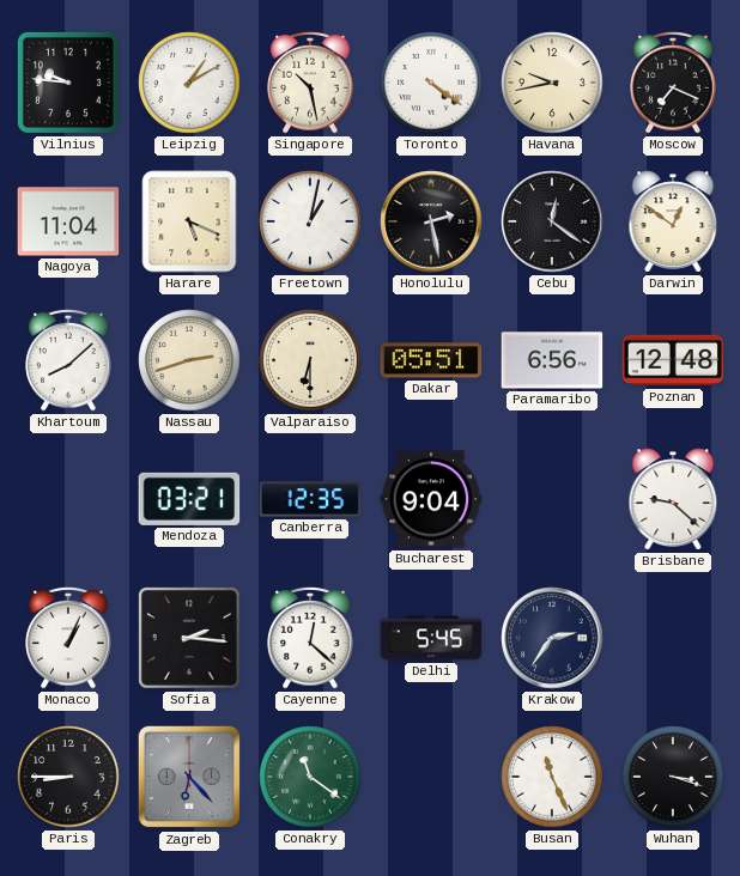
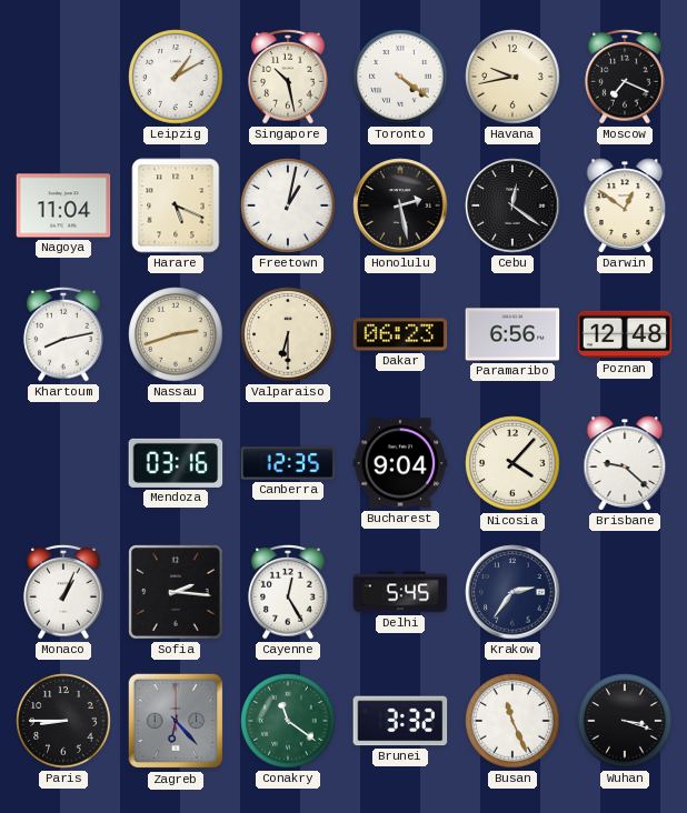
Vilnius: 9:46 -> none (68, 83)
Khartoum: 8:08 -> 8:13 (63, 334)
Dakar: 05:51 -> 06:23 (400, 334)
Mendoza: 03:21 -> 03:16 (176, 463)
Nicosia: none -> 4:07 (512, 463)
Cayenne: 12:22 -> 12:25 (288, 592)
Brunei: none -> 3:32 (400, 721)
